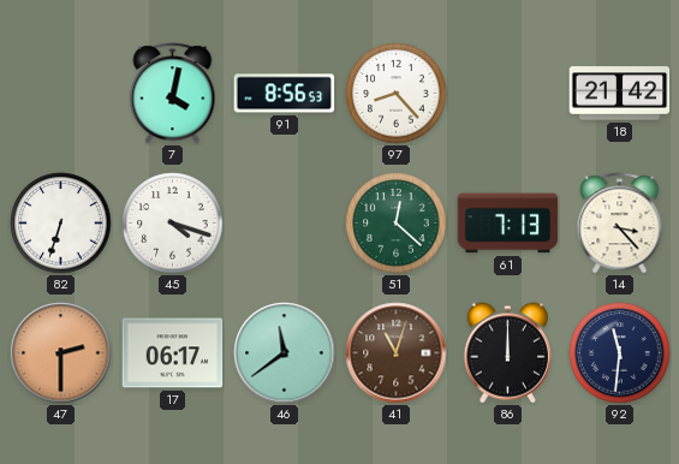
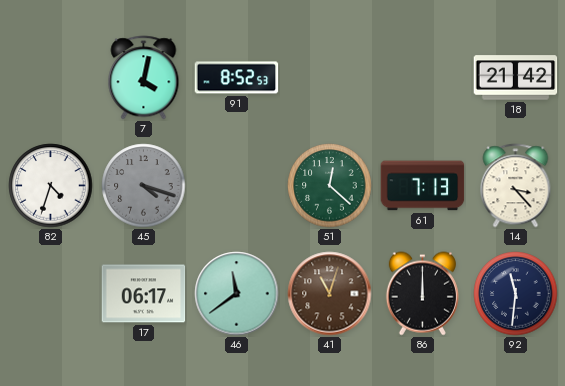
91: 8:56 -> 8:52 (237, 78)
97: 8:23 -> none (397, 94)
82: 6:33 -> 4:33 (51, 186)
45 dial: white -> grey (144, 186)
47: 2:30 -> none (61, 353)
